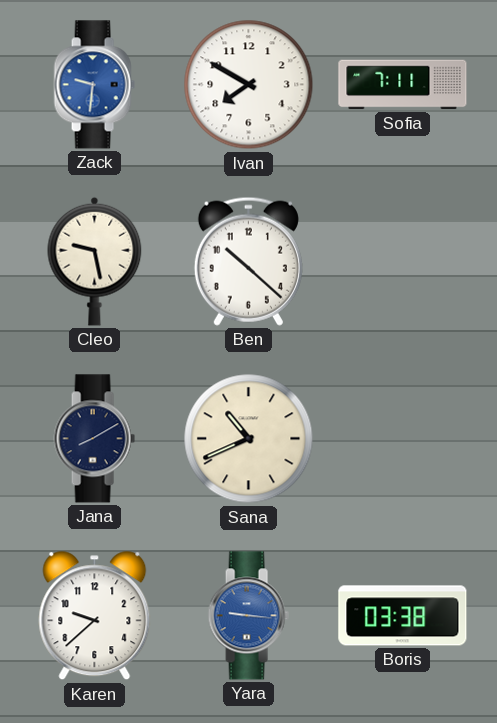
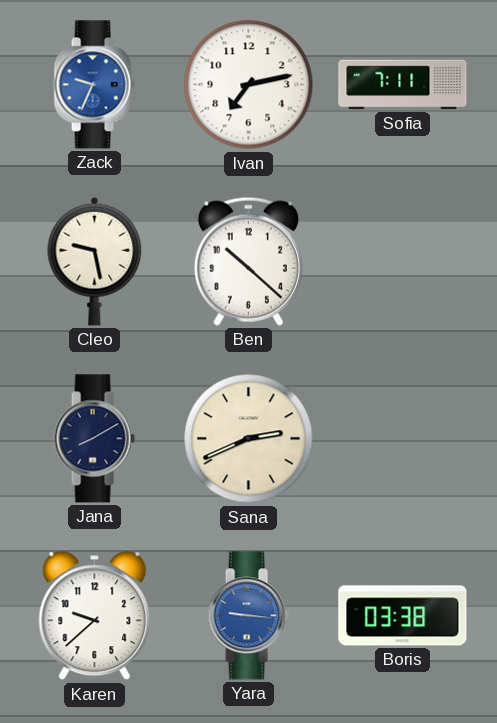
Zack: 9:31 -> 9:34 (94, 85)
Ivan: 7:50 -> 7:13 (249, 85)
Sana: 10:41 -> 2:41 (249, 439)
